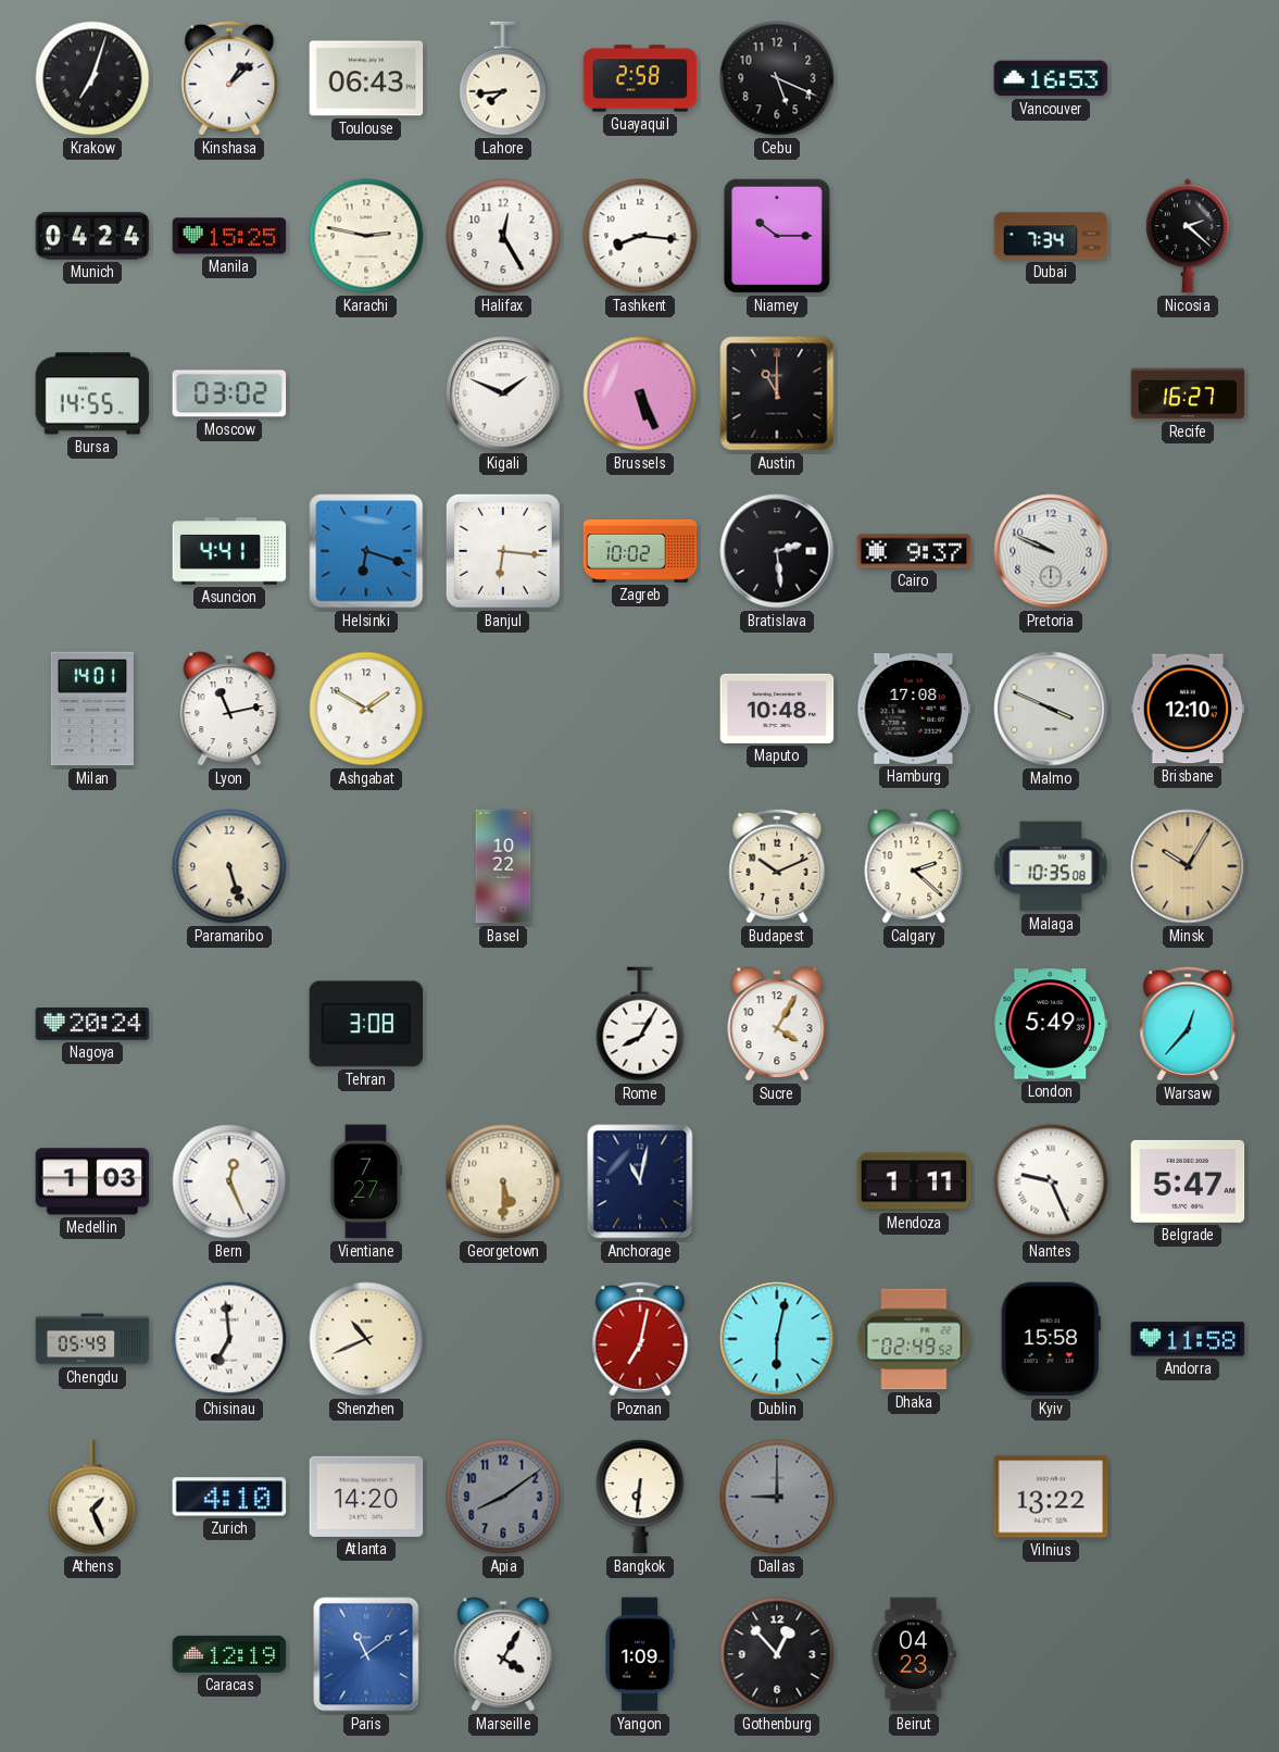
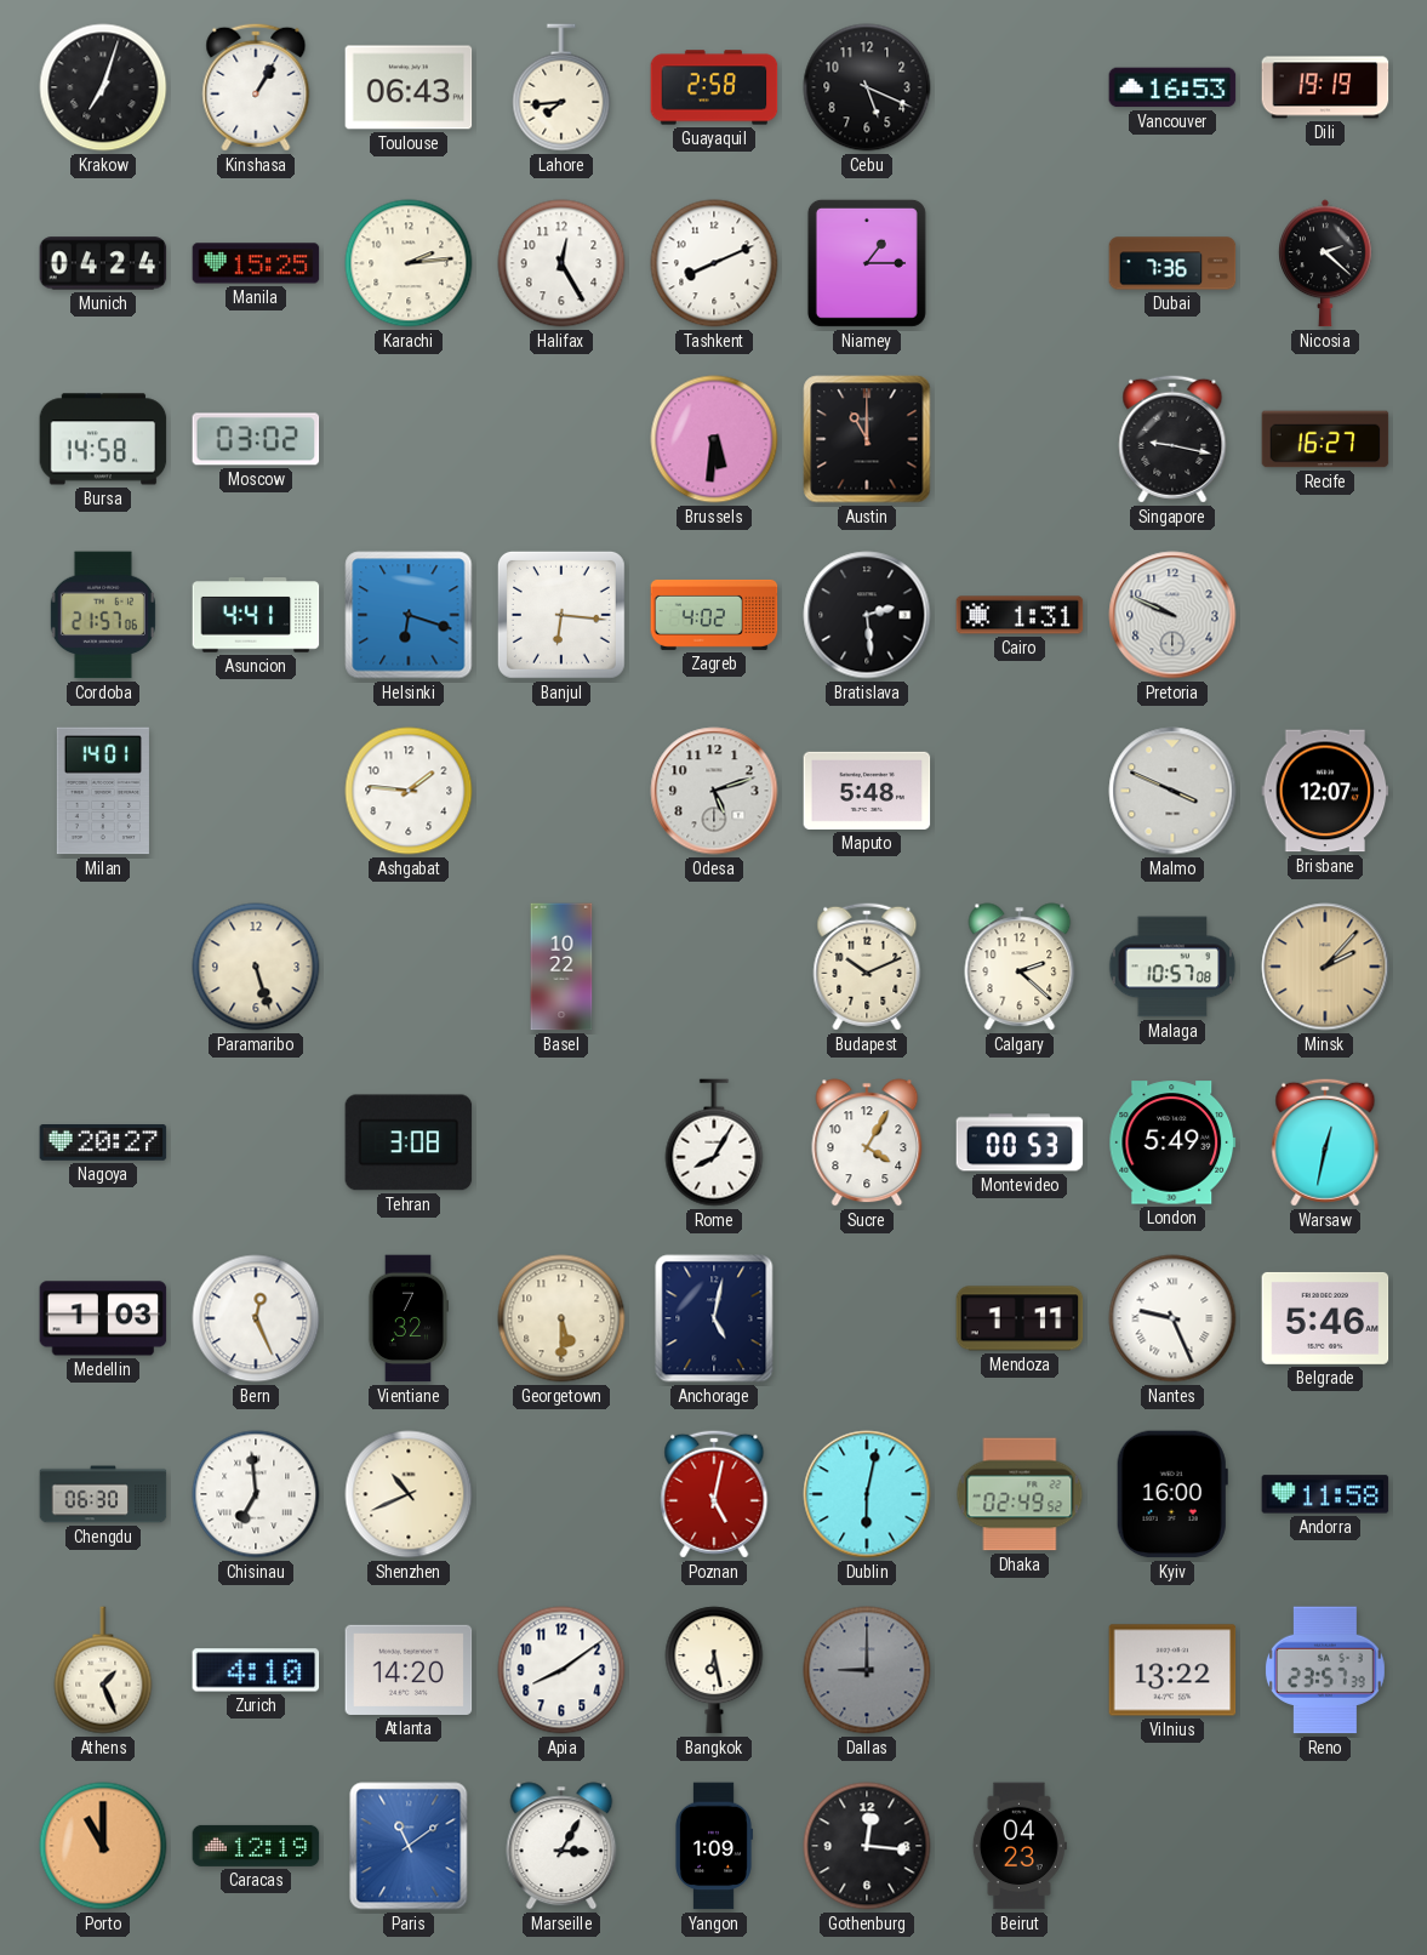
Kinshasa: 1:08 -> 1:05 (256, 87)
Dili: none -> 19:19 (1325, 87)
Karachi: 2:47 -> 2:14 (409, 263)
Tashkent: 8:16 -> 8:11 (714, 263)
Niamey: 10:15 -> 1:15 (867, 263)
Dubai: 7:34 -> 7:36 (1172, 263)
Bursa: 14:55 -> 14:58 (103, 439)
Kigali: 1:49 -> none (503, 393)
Brussels: 5:26 -> 5:31 (714, 439)
Singapore: none -> 9:17 (1172, 439)
Cordoba: none -> 21:57 (103, 615)
Zagreb: 10:02 -> 4:02 (714, 615)
Cairo: 9:37 -> 1:31 (1020, 615)
Lyon: 11:13 -> none (229, 709)
Ashgabat: 1:50 -> 1:46 (409, 791)
Odesa: none -> 5:12 (714, 791)
Maputo: 10:48 -> 5:48 (867, 791)
Hamburg: 17:08 -> none (914, 709)
Brisbane: 12:10 -> 12:07 (1325, 791)
Malaga: 10:35 -> 10:57 (1172, 967)
Minsk: 10:05 -> 2:07 (1325, 967)
Nagoya: 20:24 -> 20:27 (103, 1144)
Montevideo: none -> 00:53 (1020, 1142)
Warsaw: 12:37 -> 12:32 (1325, 1142)
Vientiane: 7:27 -> 7:32 (407, 1318)
Anchorage: 11:02 -> 5:02 (714, 1318)
Belgrade: 5:47 -> 5:46 (1325, 1318)
Chengdu: 05:49 -> 06:30 (103, 1494)
Poznan: 7:02 -> 5:02 (714, 1494)
Kyiv: 15:58 -> 16:00 (1172, 1494)
Apia dial: grey -> white (561, 1670)
Bangkok: 6:31 -> 6:28 (714, 1670)
Reno: none -> 23:57 (1325, 1670)
Porto: none -> 11:00 (103, 1846)
Marseille: 4:05 -> 3:05 (561, 1846)
Gothenburg: 12:53 -> 12:16 (867, 1846)
